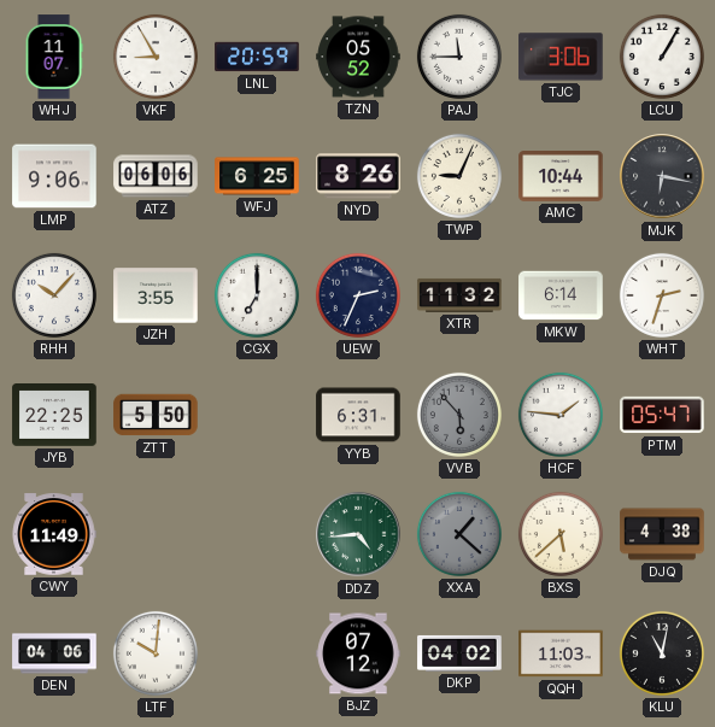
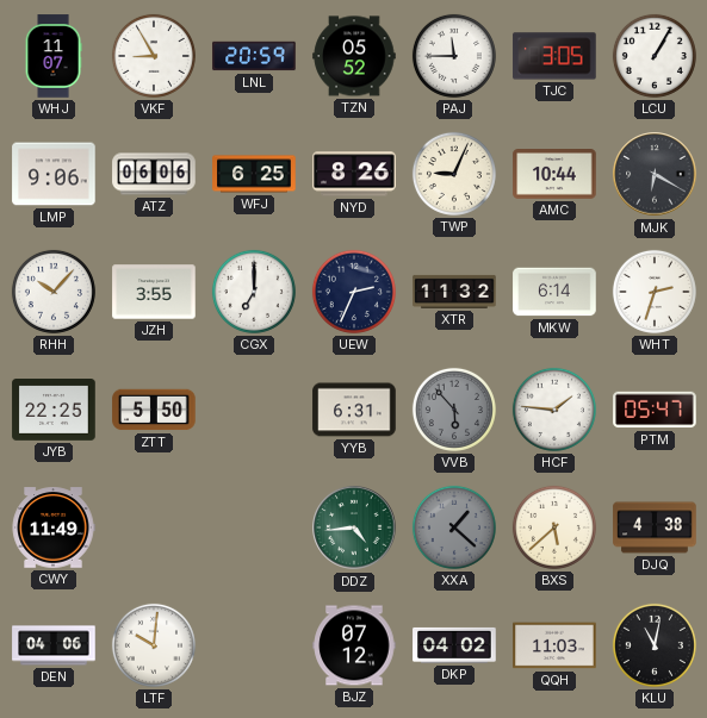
TJC: 3:06 -> 3:05 (554, 56)
MJK: 6:17 -> 6:20 (655, 174)
